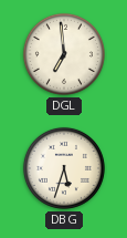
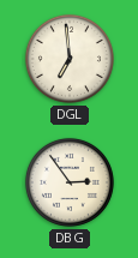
DBG: 5:33 -> 2:54 (70, 182)
